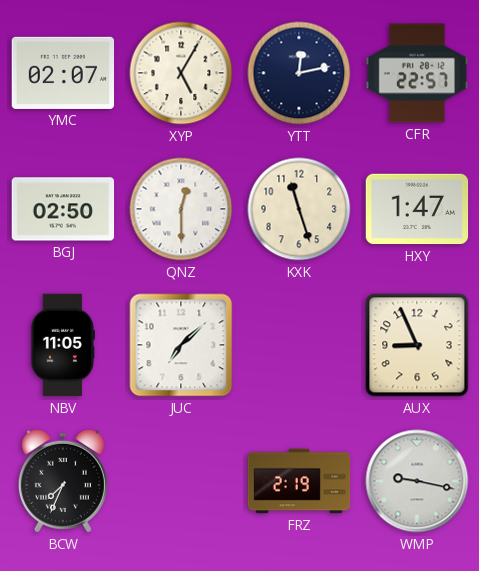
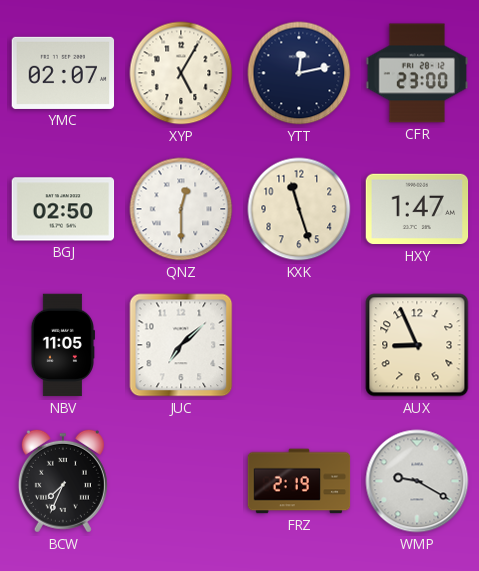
CFR: 22:57 -> 23:00 (417, 73)
WMP: 9:17 -> 9:20 (417, 481)
